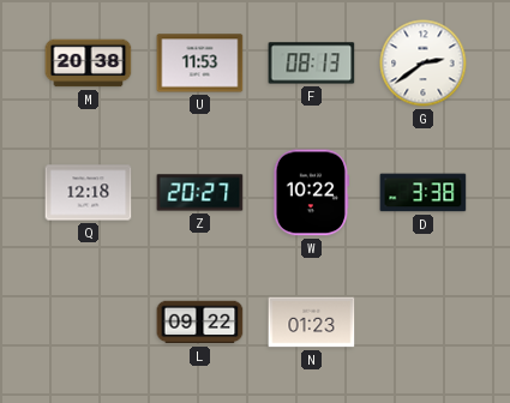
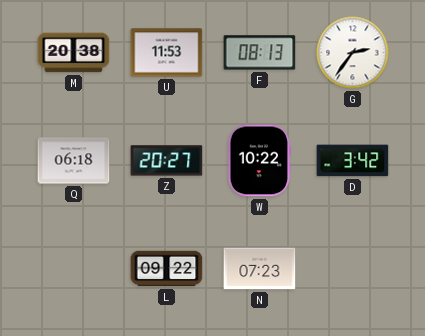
G: 2:39 -> 2:36 (353, 53)
Q: 12:18 -> 06:18 (74, 161)
D: 3:38 -> 3:42 (353, 161)
N: 01:23 -> 07:23 (260, 269)
